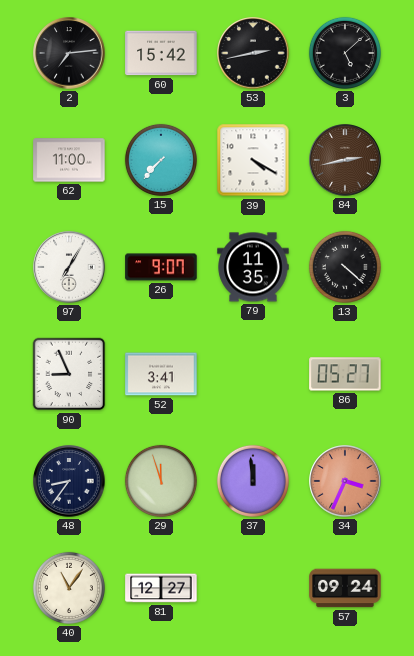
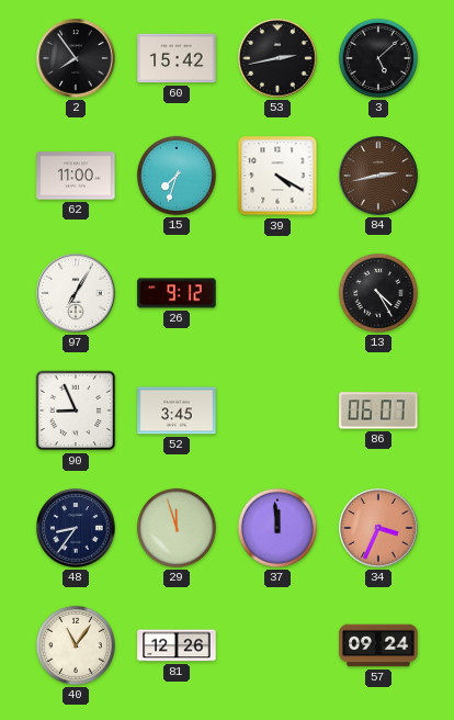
2: 7:14 -> 7:54 (76, 58)
15: 7:37 -> 7:33 (177, 176)
26: 9:07 -> 9:12 (177, 293)
79: 11:35 -> none (253, 267)
13: 4:22 -> 4:25 (378, 293)
52: 3:41 -> 3:45 (177, 410)
86: 05:27 -> 06:07 (378, 410)
81: 12:27 -> 12:26 (177, 645)
